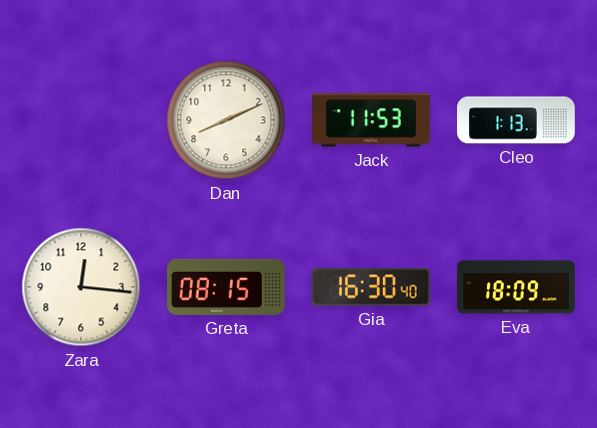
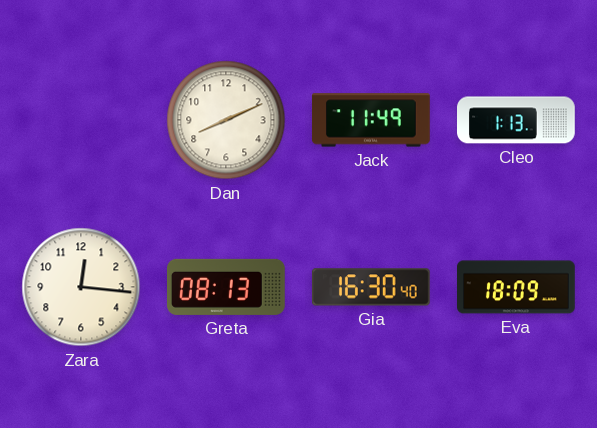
Jack: 11:53 -> 11:49 (371, 120)
Greta: 08:15 -> 08:13 (227, 287)
